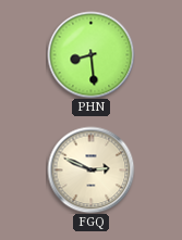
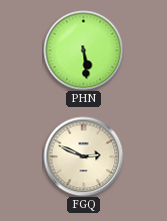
PHN: 8:29 -> 5:29 (83, 50)
